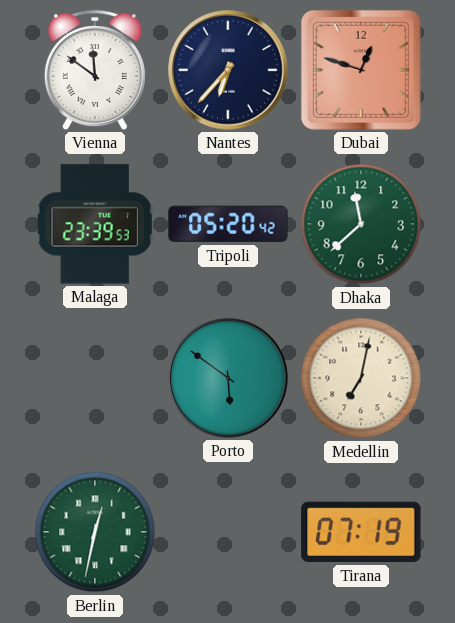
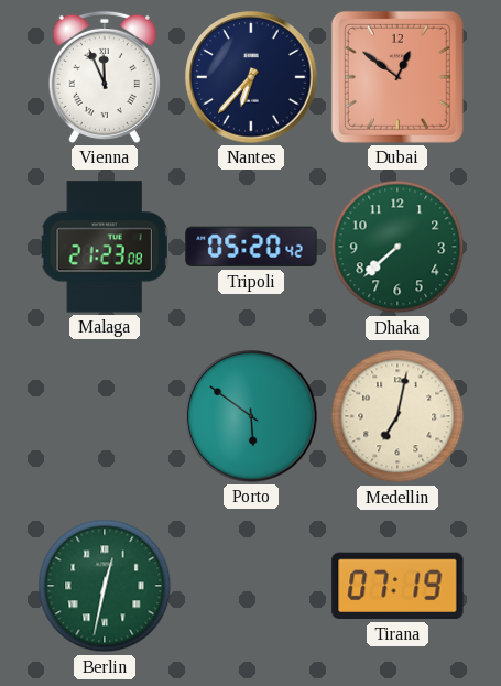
Vienna: 11:51 -> 11:56 (105, 77)
Dubai: 12:48 -> 12:51 (397, 77)
Malaga: 23:39 -> 21:23 (105, 247)
Dhaka: 11:38 -> 7:38 (397, 247)
